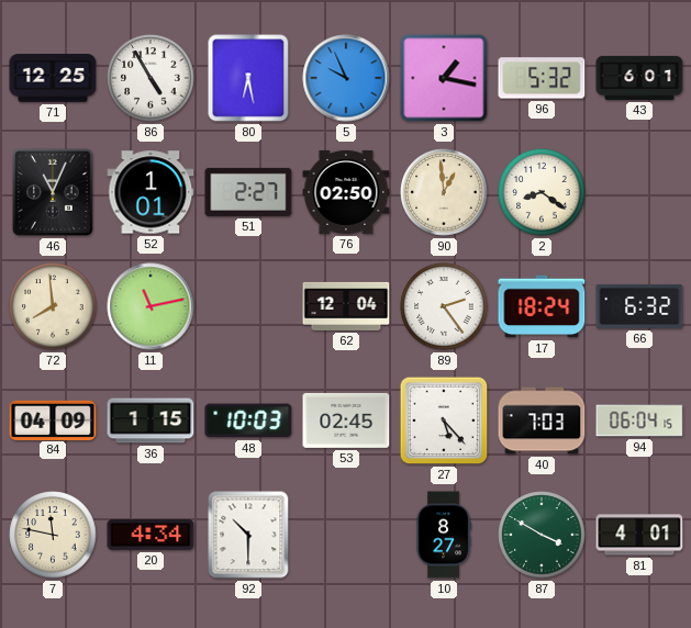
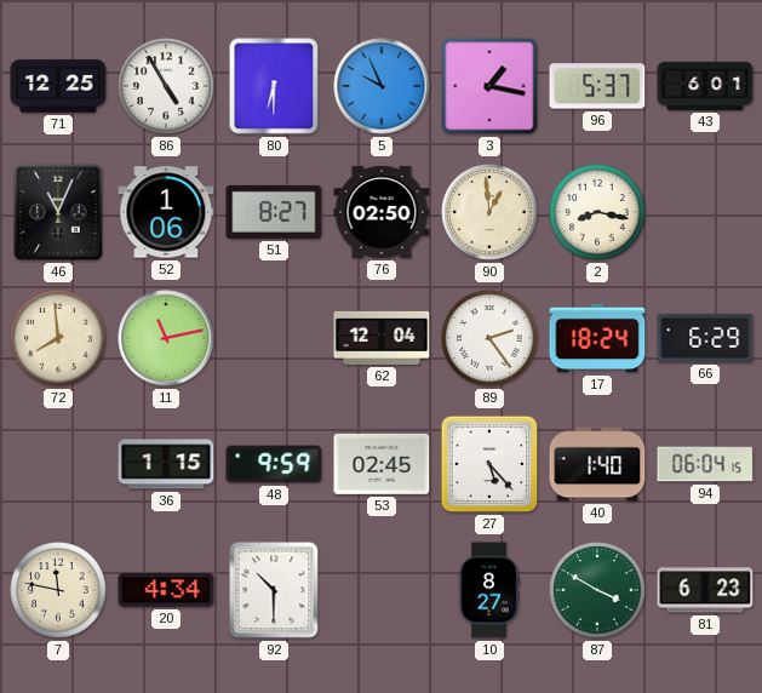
80: 6:28 -> 6:30 (274, 86)
96: 5:32 -> 5:37 (597, 86)
52: 1:01 -> 1:06 (166, 212)
51: 2:27 -> 8:27 (274, 212)
2: 8:21 -> 8:17 (597, 212)
66: 6:32 -> 6:29 (705, 338)
84: 04:09 -> none (53, 419)
48: 10:03 -> 9:59 (274, 464)
40: 7:03 -> 1:40 (597, 464)
81: 4:01 -> 6:23 (705, 590)
